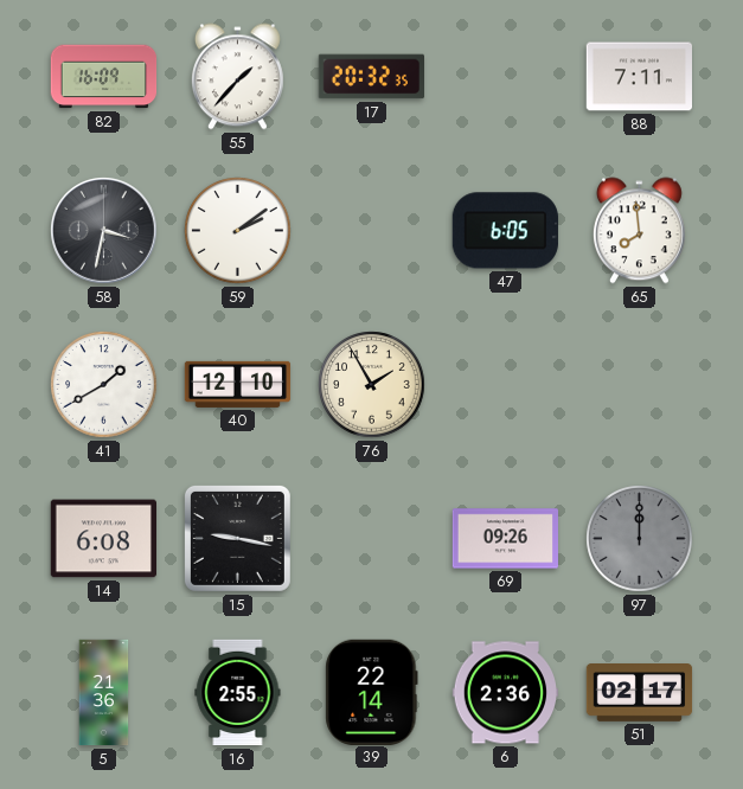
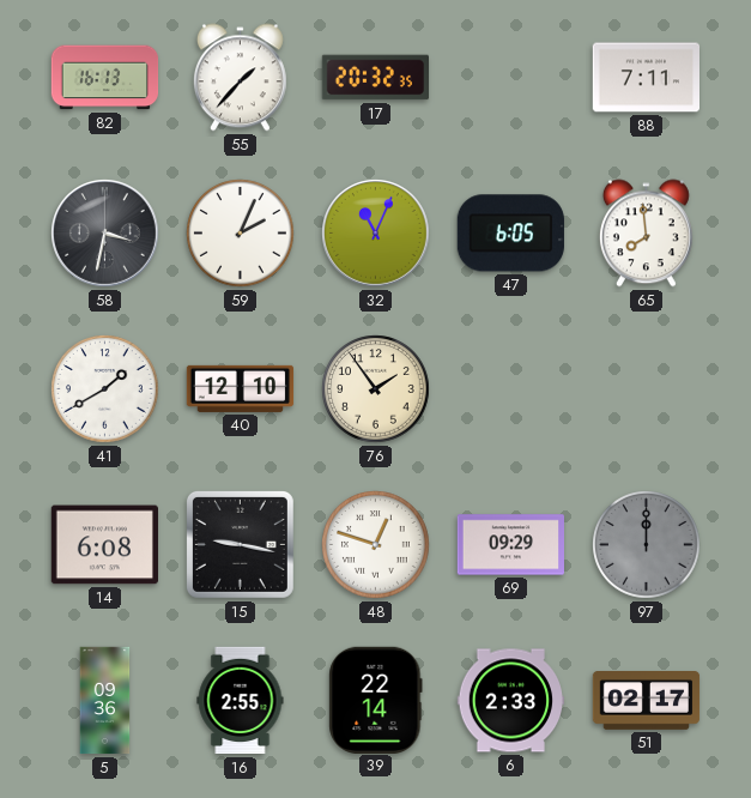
82: 16:09 -> 16:13 (105, 78)
59: 2:09 -> 2:04 (241, 234)
32: none -> 11:04 (376, 234)
76: 1:55 -> 1:54 (376, 389)
48: none -> 12:48 (376, 545)
69: 09:26 -> 09:29 (510, 545)
5: 21:36 -> 09:36 (105, 701)
6: 2:36 -> 2:33 (510, 701)
